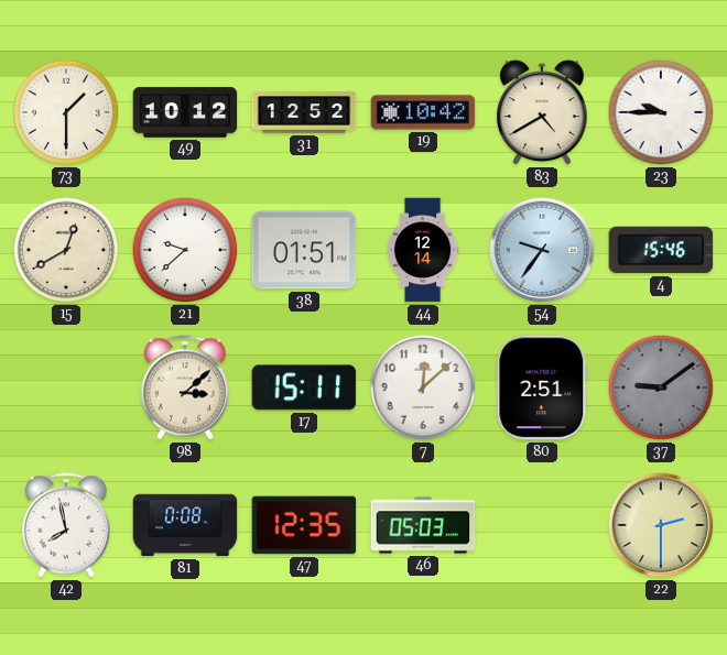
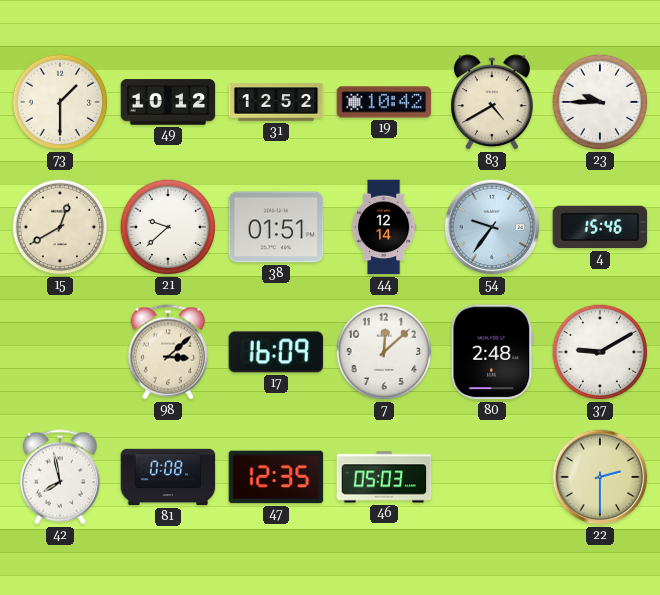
17: 15:11 -> 16:09 (276, 352)
80: 2:51 -> 2:48 (492, 352)
37: 9:09 -> 9:10 (600, 352)
37 dial: grey -> white (600, 352)
